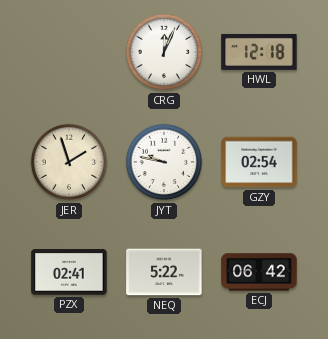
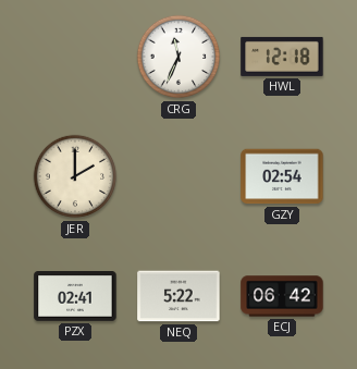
CRG: 12:04 -> 11:34 (178, 57)
JER: 1:57 -> 2:00 (75, 176)
JYT: 9:47 -> none (164, 162)
